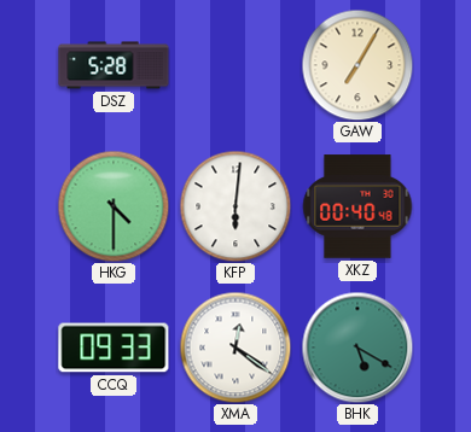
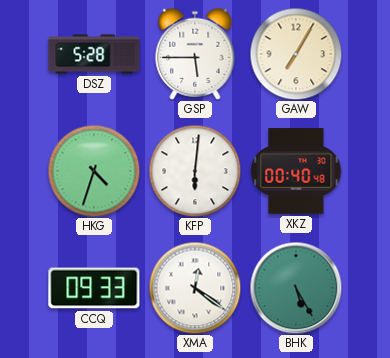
GSP: none -> 5:45 (195, 54)
HKG: 4:30 -> 4:33 (94, 171)
BHK: 5:20 -> 5:25 (296, 288)
